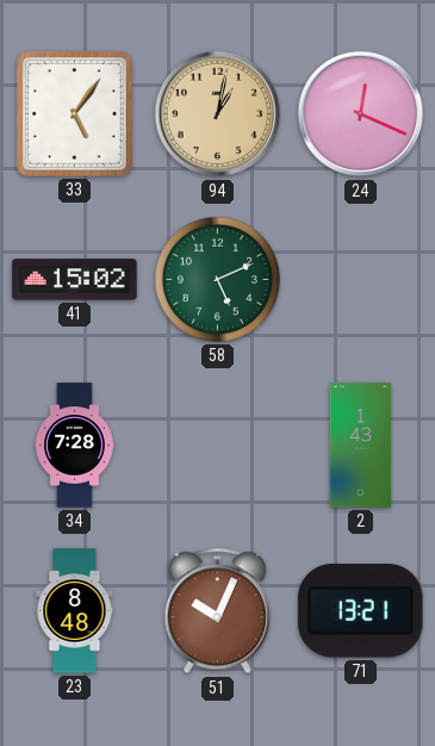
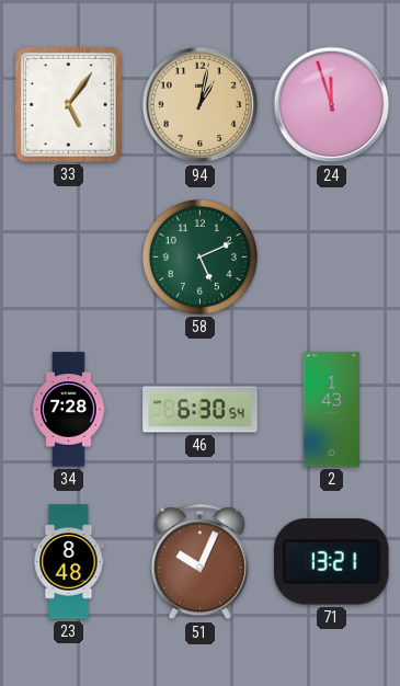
24: 12:19 -> 11:57 (332, 105)
41: 15:02 -> none (75, 280)
46: none -> 6:30 (201, 410)
